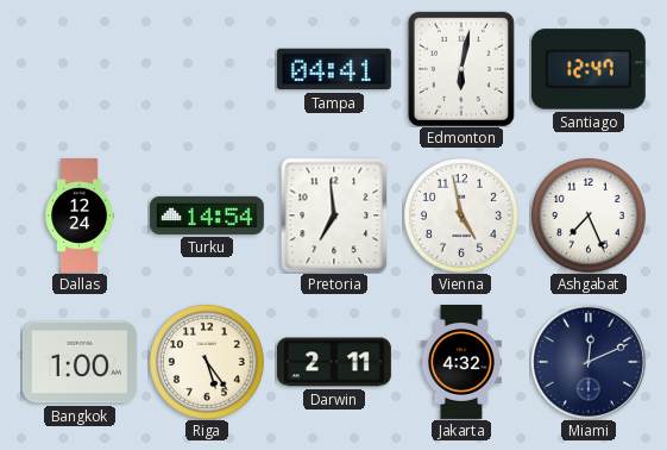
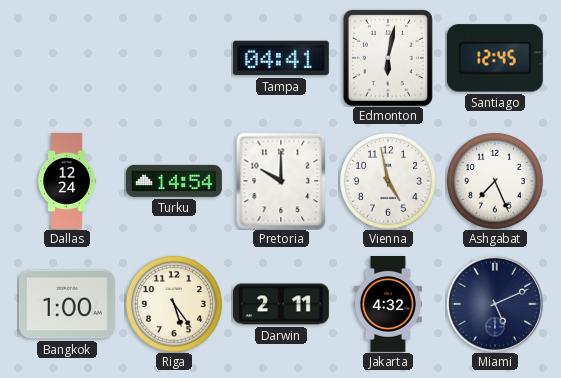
Santiago: 12:47 -> 12:45 (495, 58)
Pretoria: 6:59 -> 10:00 (281, 181)
Miami: 12:11 -> 5:11 (495, 304)
